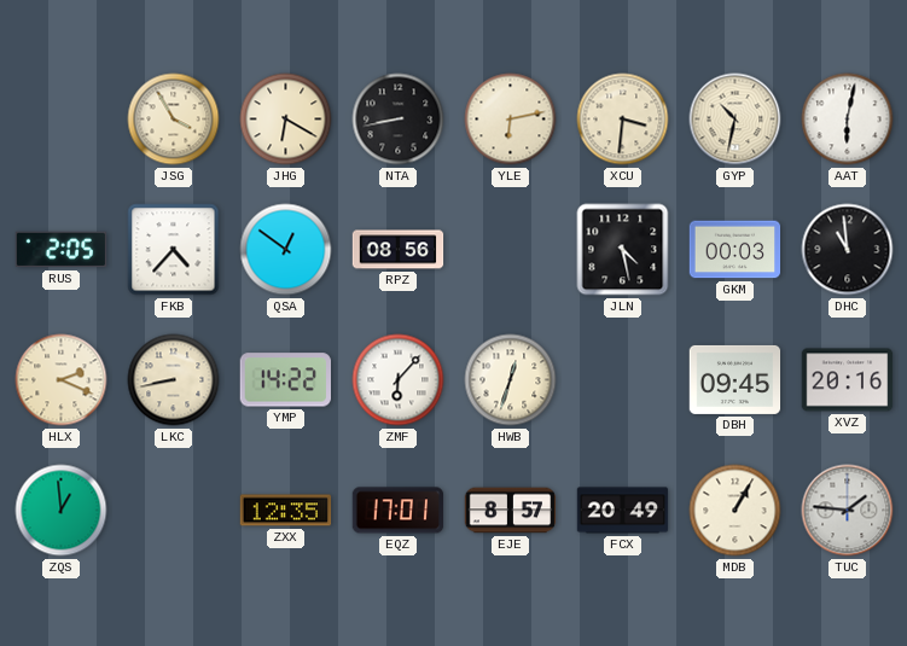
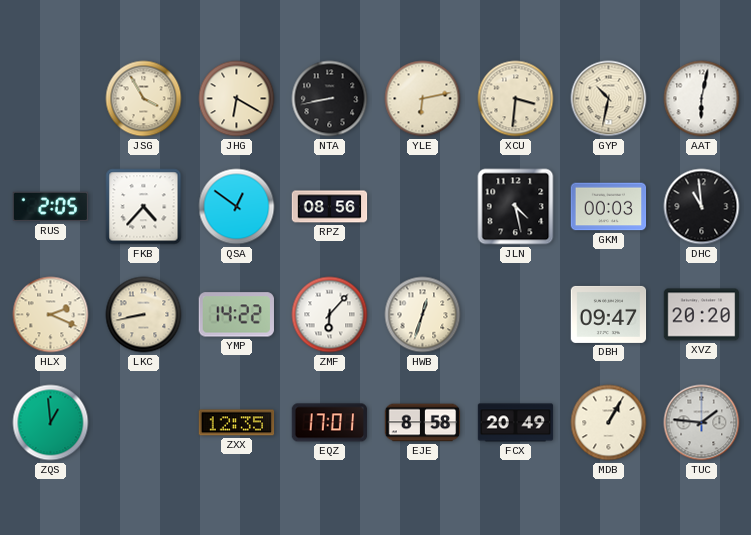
DBH: 09:45 -> 09:47 (609, 314)
XVZ: 20:16 -> 20:20 (702, 315)
EJE: 8:57 -> 8:58 (423, 423)
